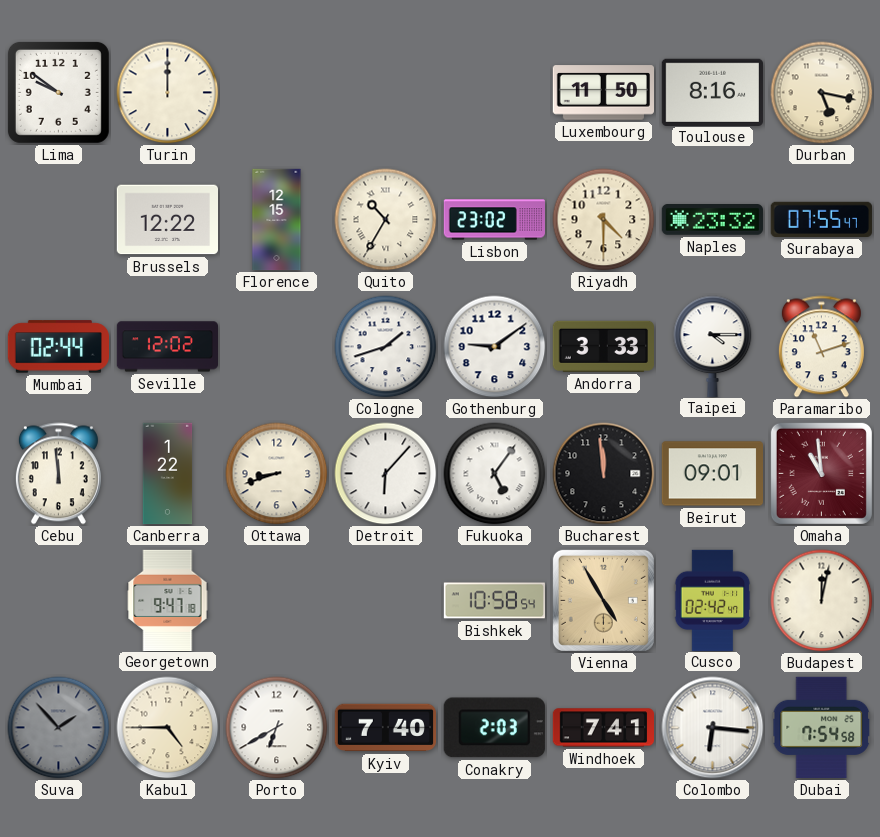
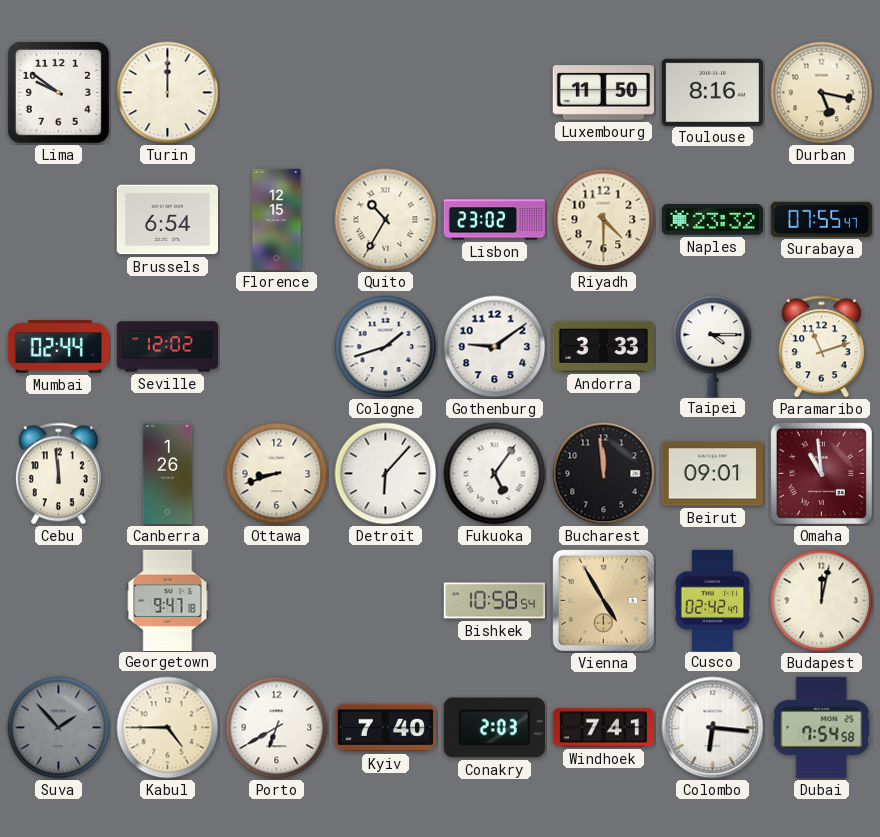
Brussels: 12:22 -> 6:54 (167, 220)
Canberra: 1:22 -> 1:26 (168, 474)
